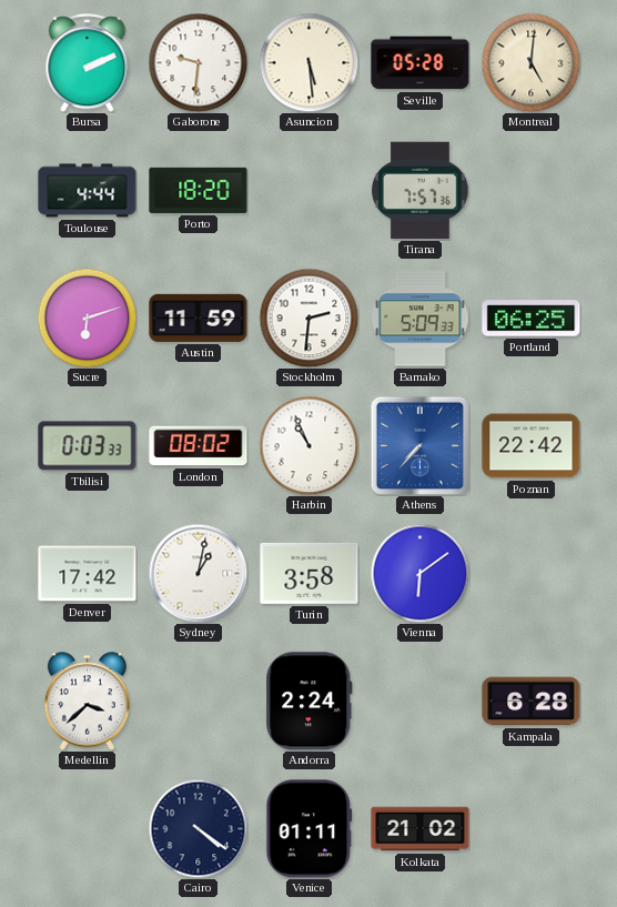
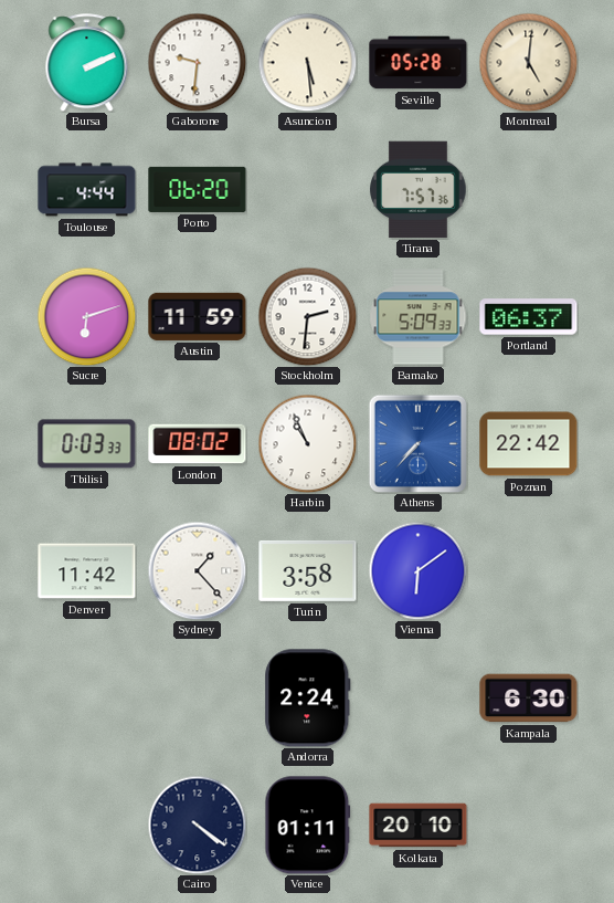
Porto: 18:20 -> 06:20 (198, 189)
Portland: 06:25 -> 06:37 (529, 317)
Denver: 17:42 -> 11:42 (87, 571)
Sydney: 1:02 -> 1:23 (197, 570)
Medellin: 3:38 -> none (87, 702)
Kampala: 6:28 -> 6:30 (529, 699)
Kolkata: 21:02 -> 20:10 (419, 826)
